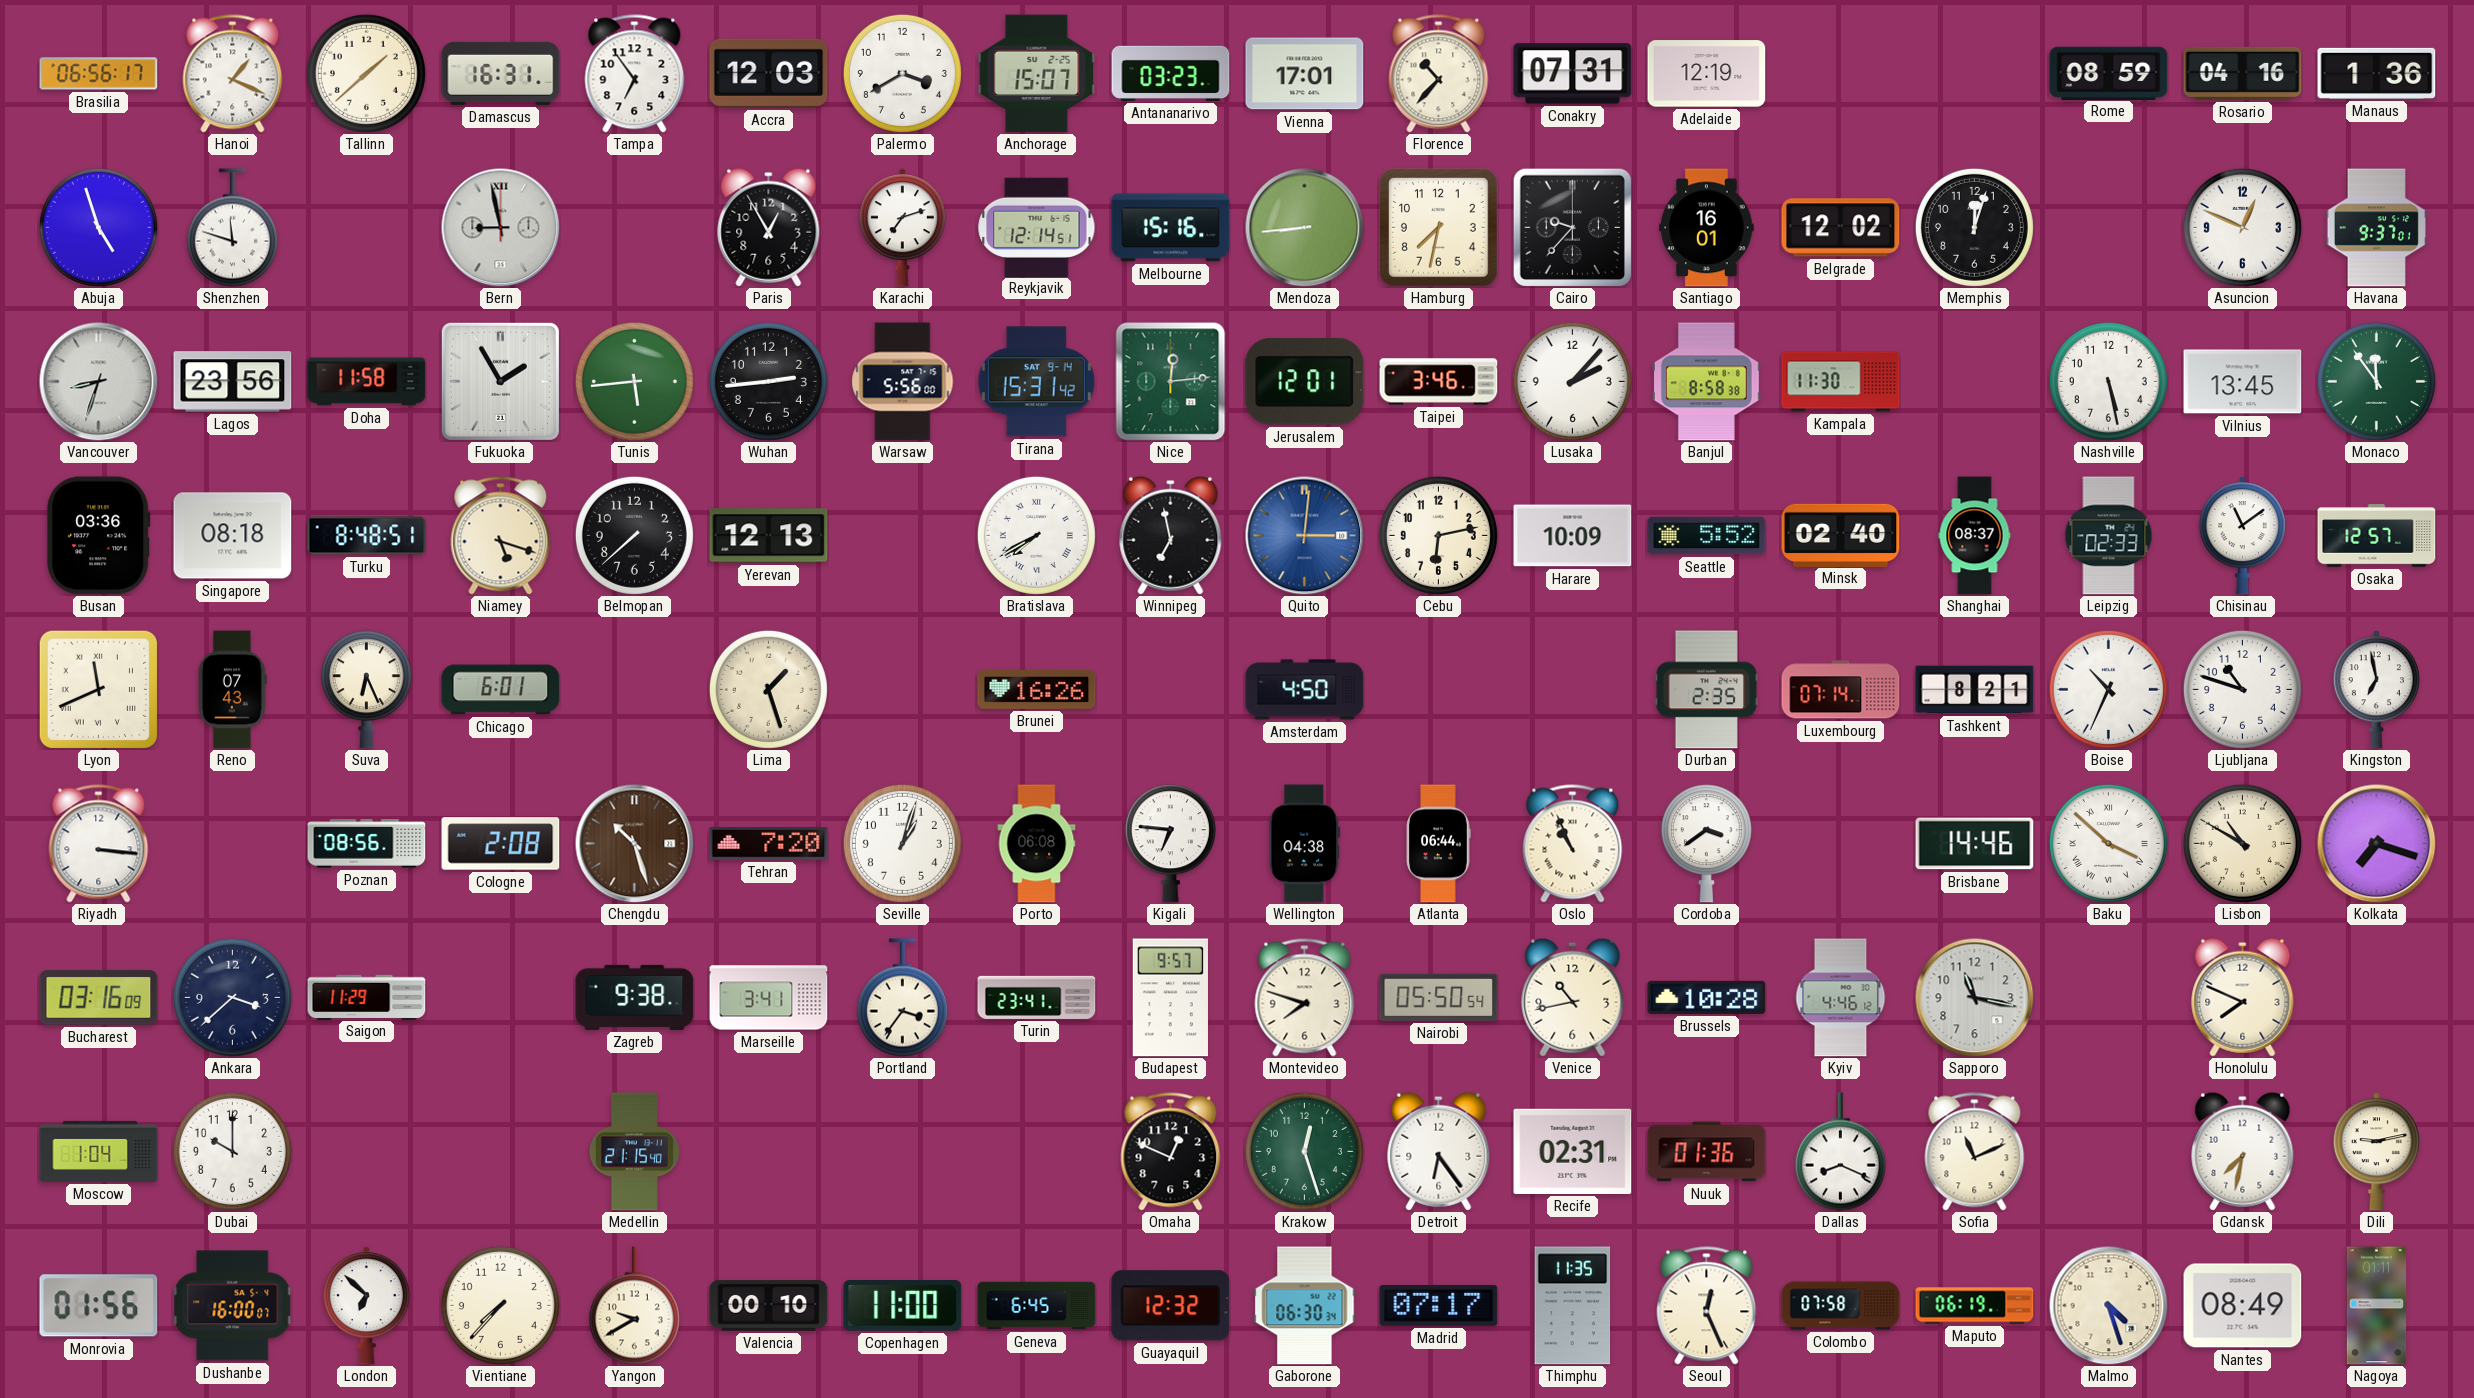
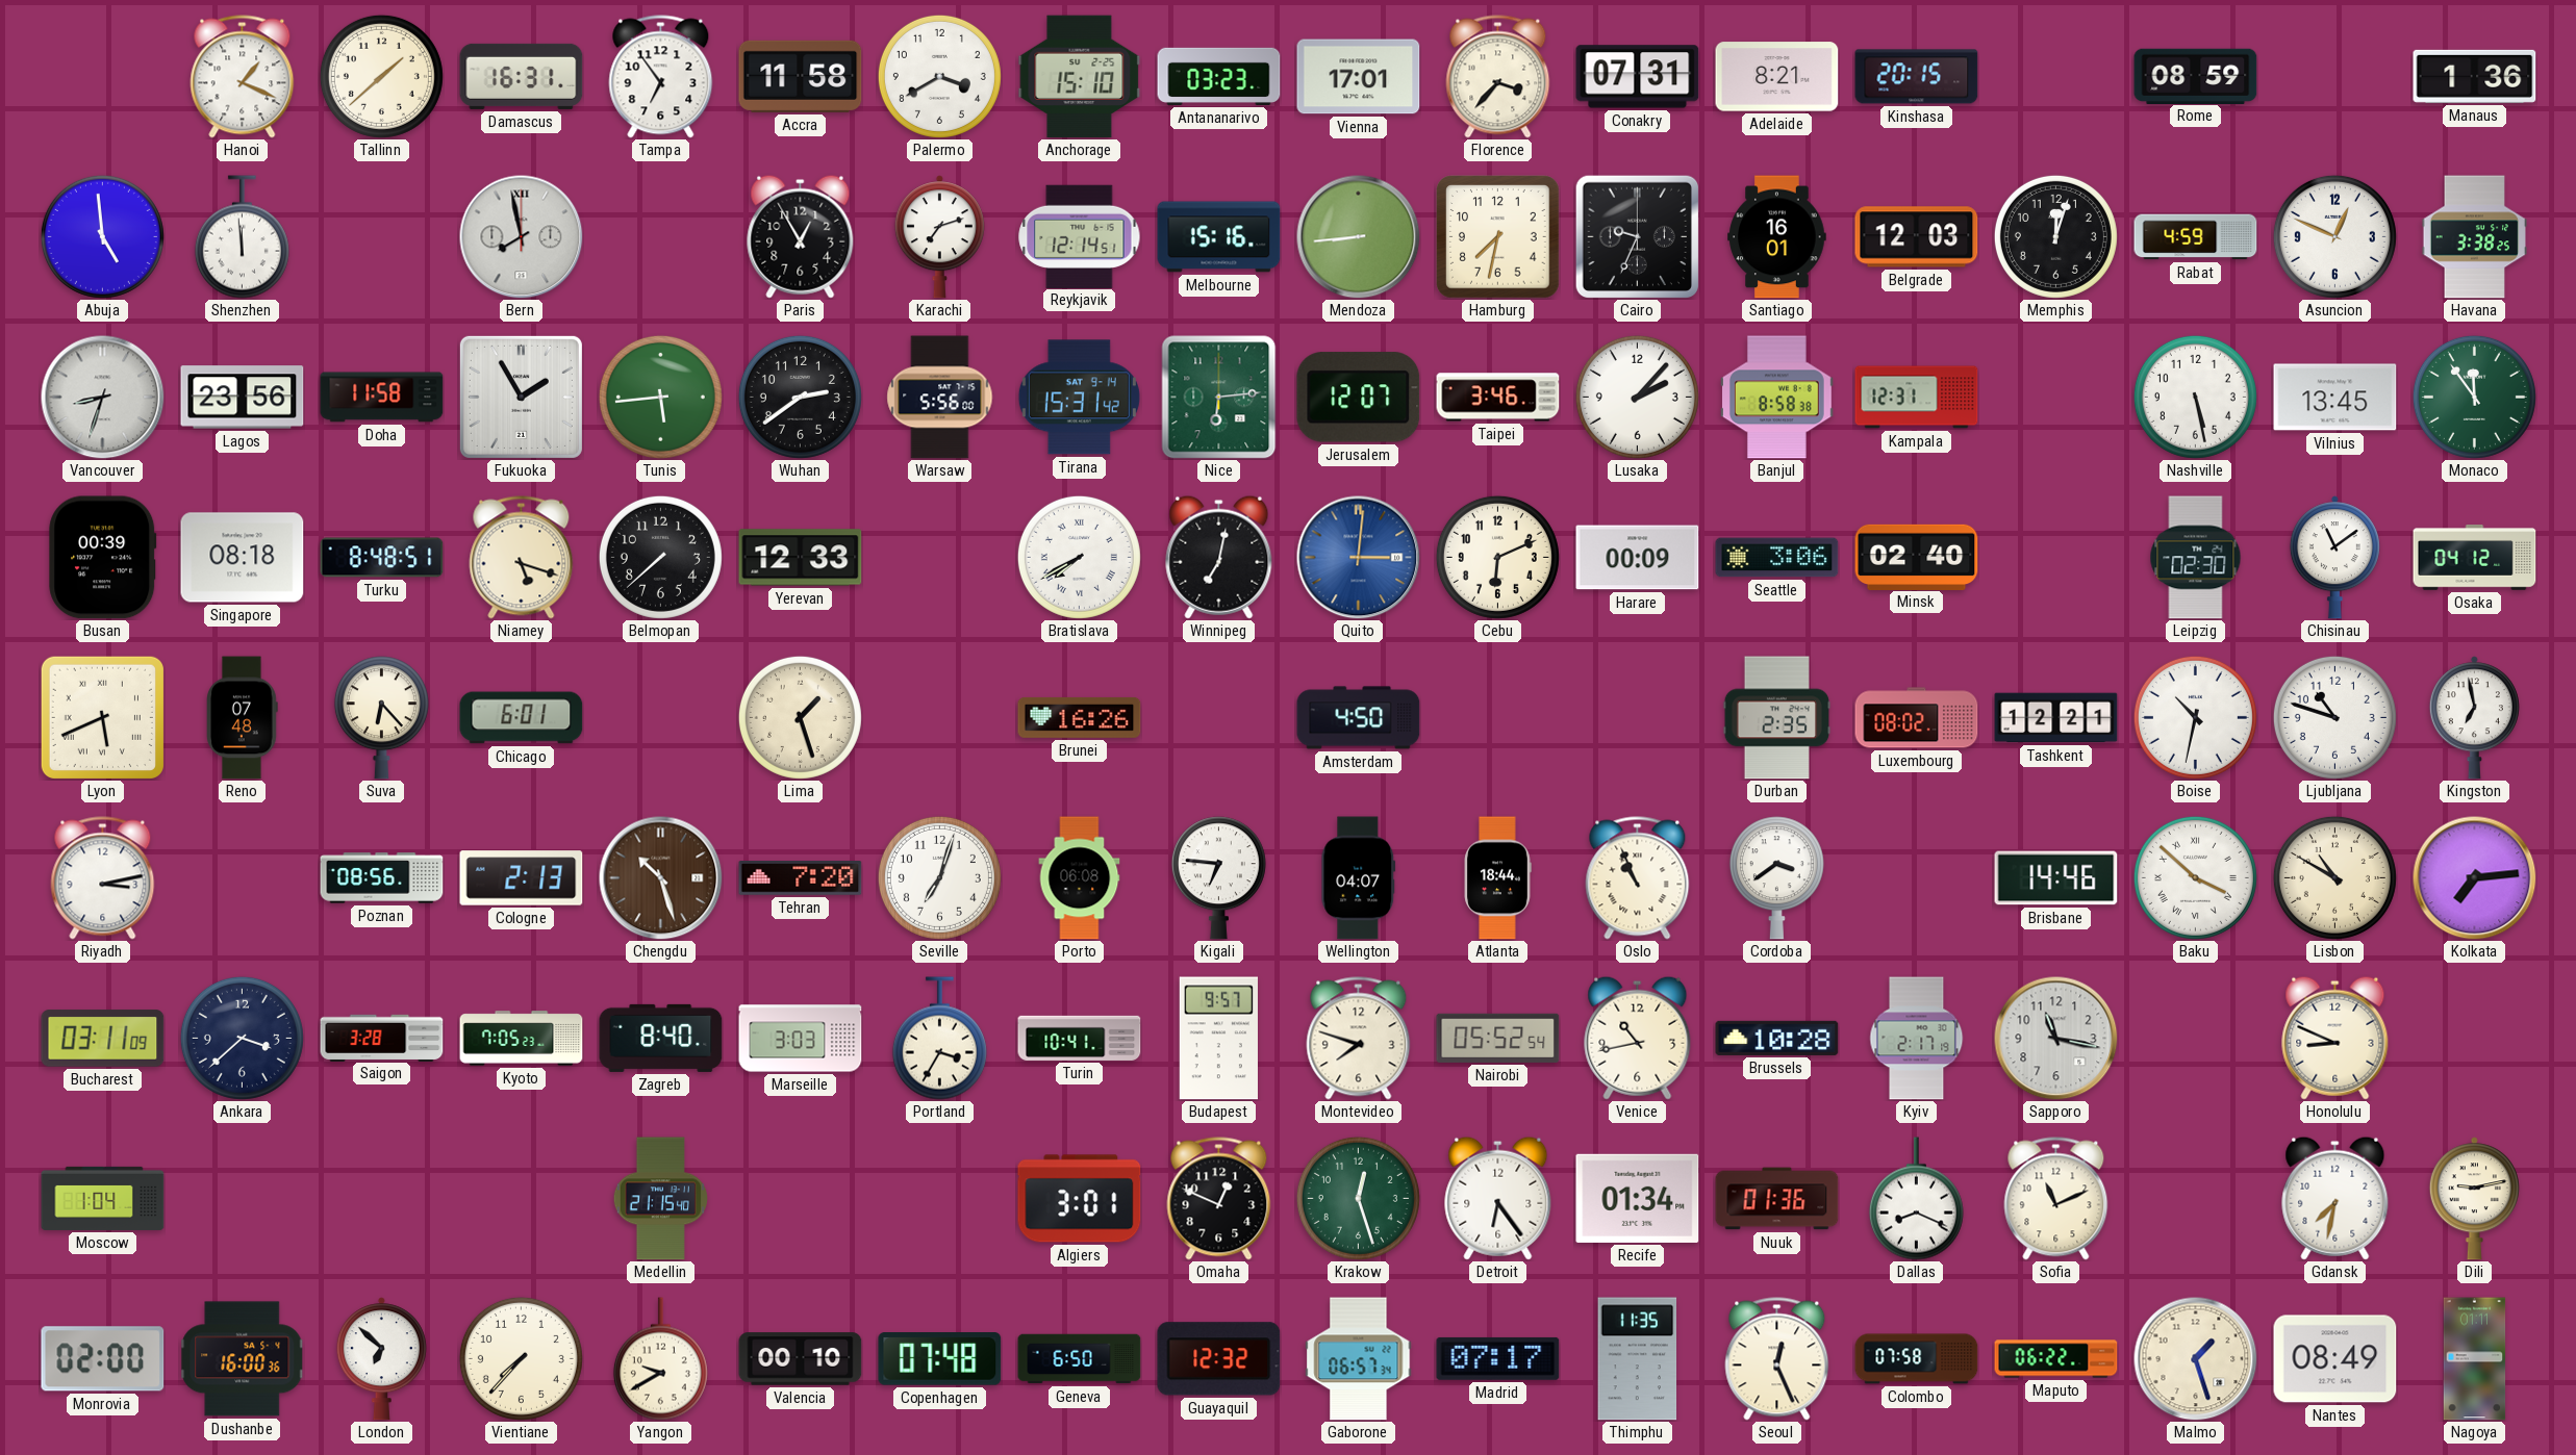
Brasilia: 06:56 -> none (99, 74)
Accra: 12:03 -> 11:58 (801, 76)
Anchorage: 15:07 -> 15:10 (1080, 77)
Florence: 10:37 -> 3:37 (1498, 77)
Adelaide: 12:19 -> 8:21 (1777, 77)
Kinshasa: none -> 20:15 (1917, 77)
Rosario: 04:16 -> none (2243, 73)
Abuja: 4:57 -> 4:59 (102, 236)
Shenzhen: 11:48 -> 11:59 (242, 237)
Bern: 8:58 -> 7:58 (522, 237)
Cairo: 9:37 -> 9:34 (1637, 236)
Belgrade: 12:02 -> 12:03 (1917, 237)
Rabat: none -> 4:59 (2196, 237)
Havana: 9:37 -> 3:38 (2475, 237)
Wuhan: 2:44 -> 2:39 (800, 397)
Nice: 12:14 -> 6:14 (1219, 398)
Jerusalem: 12:01 -> 12:07 (1359, 398)
Kampala: 11:30 -> 12:31 (1917, 398)
Busan: 03:36 -> 00:39 (103, 558)
Yerevan: 12:13 -> 12:33 (801, 558)
Winnipeg: 6:58 -> 7:02 (1219, 557)
Cebu: 6:13 -> 6:11 (1497, 557)
Harare: 10:09 -> 00:09 (1638, 558)
Seattle: 5:52 -> 3:06 (1777, 558)
Shanghai: 08:37 -> none (1975, 536)
Leipzig: 02:33 -> 02:30 (2196, 558)
Osaka: 12:57 -> 04:12 (2475, 558)
Lyon: 11:41 -> 5:41 (102, 717)
Reno: 07:43 -> 07:48 (243, 718)
Suva: 6:26 -> 6:23 (381, 718)
Luxembourg: 07:14 -> 08:02 (1917, 718)
Tashkent: 8:21 -> 12:21 (2056, 718)
Boise: 10:34 -> 10:32 (2195, 717)
Riyadh: 3:16 -> 3:13 (103, 878)
Cologne: 2:08 -> 2:13 (522, 878)
Seville: 1:03 -> 7:03 (939, 877)
Wellington: 04:38 -> 04:07 (1359, 878)
Atlanta: 06:44 -> 18:44 (1497, 878)
Kolkata: 7:18 -> 7:14 (2475, 878)
Bucharest: 03:16 -> 03:11 (103, 1039)
Saigon: 11:29 -> 3:28 (382, 1038)
Kyoto: none -> 7:05 (522, 1039)
Zagreb: 9:38 -> 8:40 (661, 1038)
Marseille: 3:41 -> 3:03 (801, 1039)
Portland: 3:36 -> 3:35 (939, 1039)
Turin: 23:41 -> 10:41 (1080, 1038)
Nairobi: 05:50 -> 05:52 (1498, 1038)
Kyiv: 4:46 -> 2:17 (1917, 1039)
Honolulu: 7:49 -> 8:49 (2335, 1038)
Dubai: 10:00 -> none (232, 1151)
Algiers: none -> 3:01 (1080, 1199)
Recife: 02:31 -> 01:34 (1638, 1198)
Monrovia: 01:56 -> 02:00 (103, 1359)
Dushanbe: 16:00:07 -> 16:00:36 (243, 1359)
Copenhagen: 11:00 -> 07:48 (940, 1359)
Geneva: 6:45 -> 6:50 (1080, 1359)
Gaborone: 06:30 -> 06:57 (1359, 1359)
Maputo: 06:19 -> 06:22 (2056, 1359)
Malmo: 4:27 -> 1:27 (2196, 1359)
